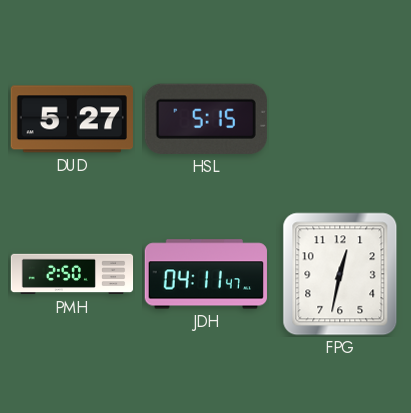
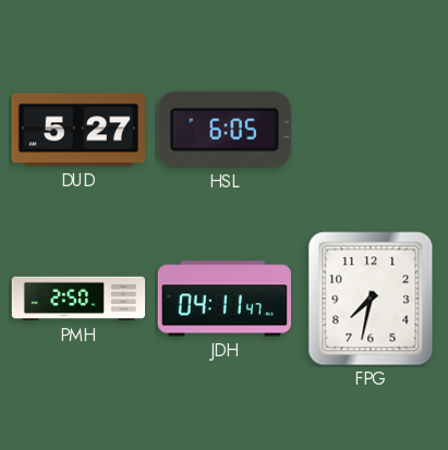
HSL: 5:15 -> 6:05 (225, 130)
FPG: 12:32 -> 7:32 (371, 299)
